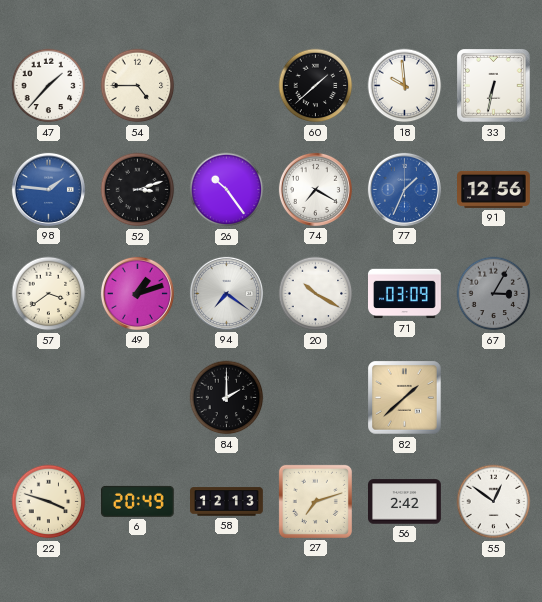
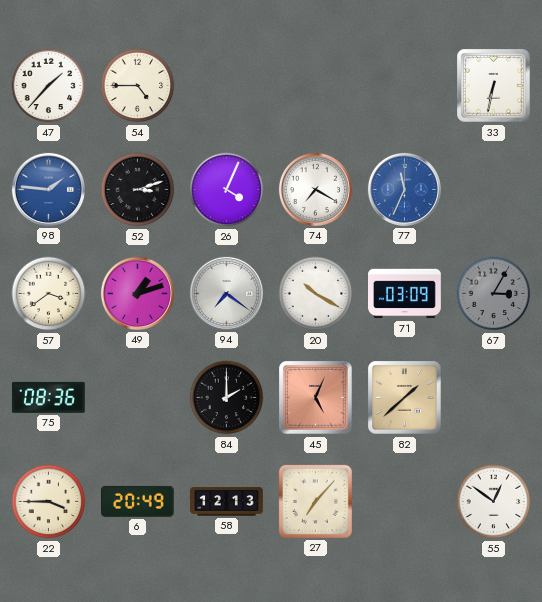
60: 1:38 -> none (316, 86)
18: 9:59 -> none (405, 86)
26: 10:24 -> 4:04 (227, 190)
77: 1:34 -> 11:34 (404, 189)
91: 12:56 -> none (494, 189)
75: none -> 08:36 (48, 397)
45: none -> 5:04 (316, 398)
22: 3:48 -> 3:45 (49, 502)
27: 7:12 -> 7:07 (315, 501)
56: 2:42 -> none (405, 502)
